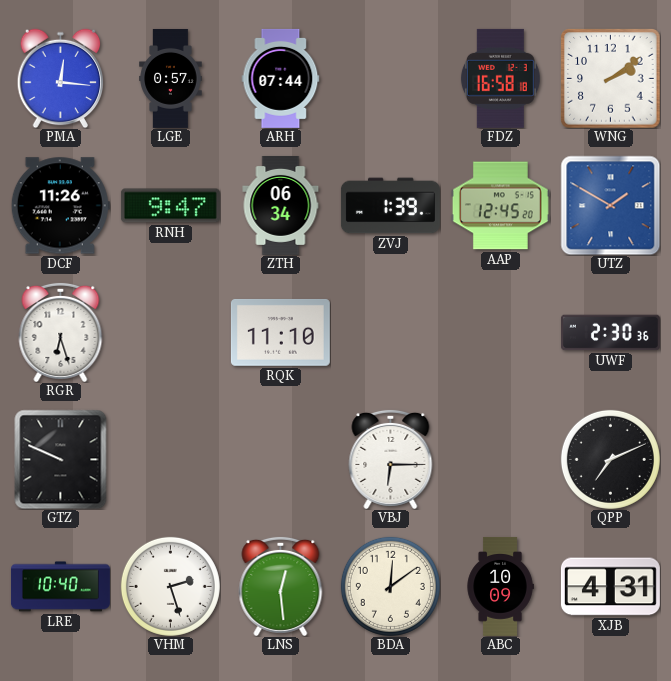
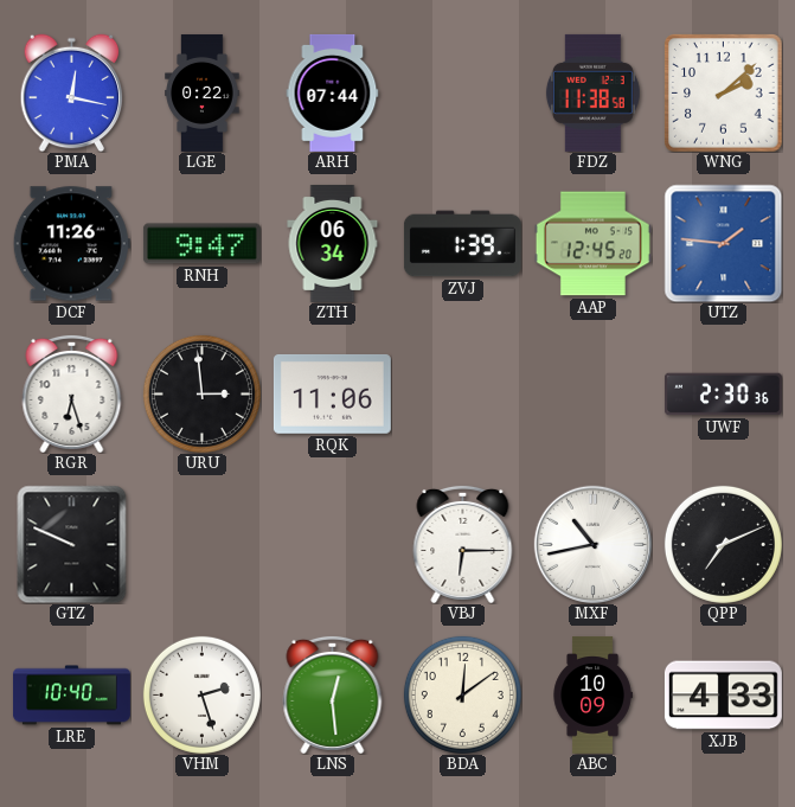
PMA: 12:16 -> 12:17 (72, 92)
LGE: 0:57 -> 0:22 (203, 92)
FDZ: 16:58 -> 11:38 (592, 92)
WNG: 2:09 -> 2:08 (723, 92)
UTZ: 1:50 -> 1:46 (723, 243)
URU: none -> 2:59 (201, 393)
RQK: 11:10 -> 11:06 (332, 393)
MXF: none -> 10:43 (592, 544)
XJB: 4:31 -> 4:33 (723, 696)
